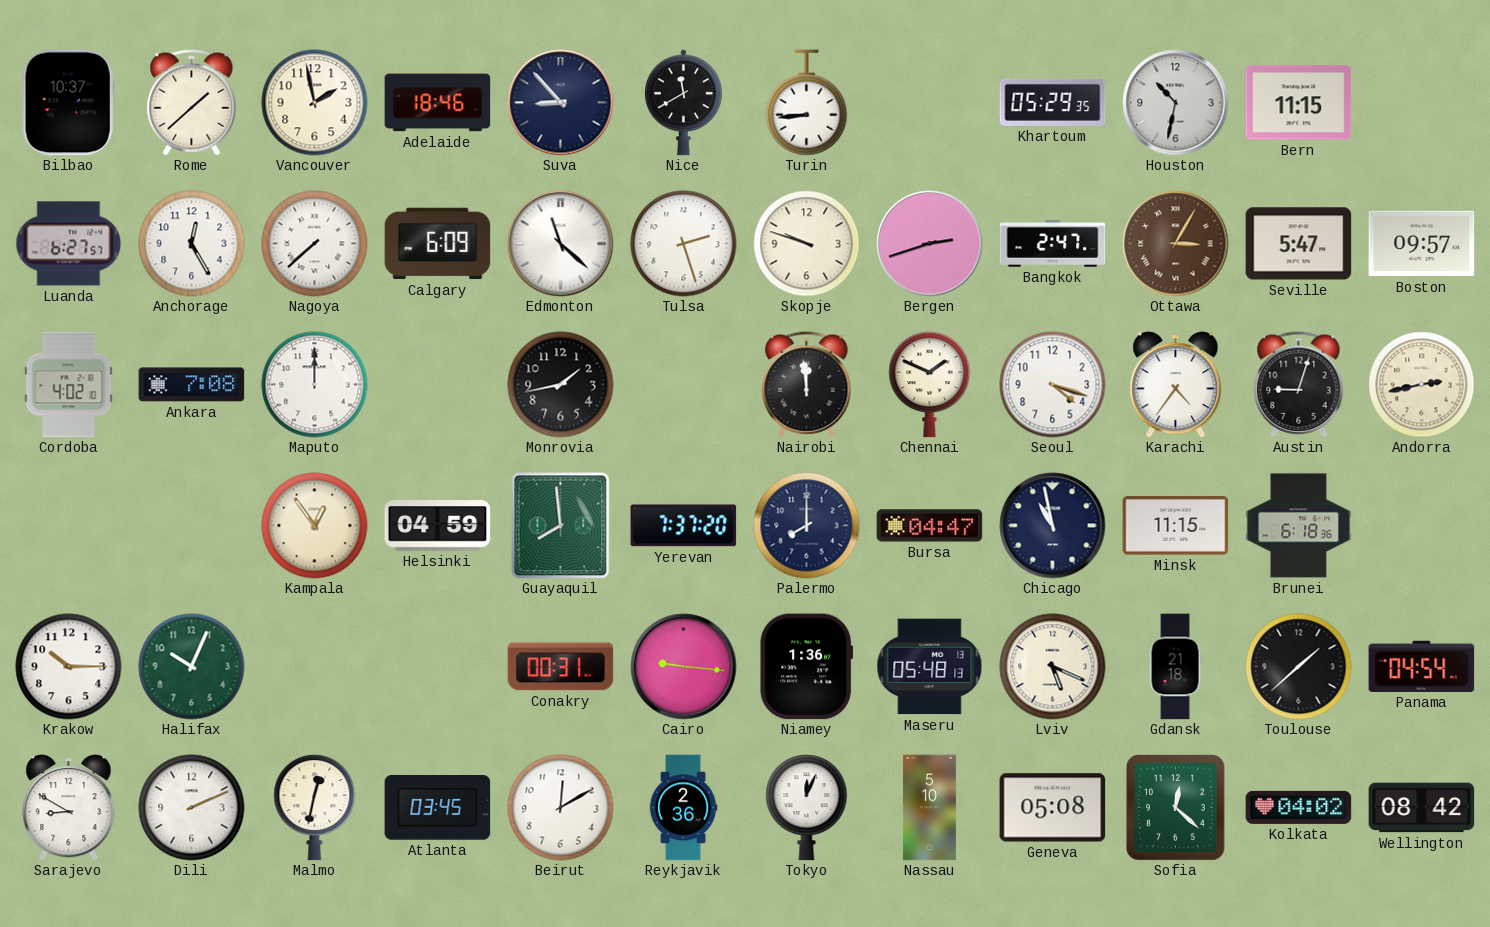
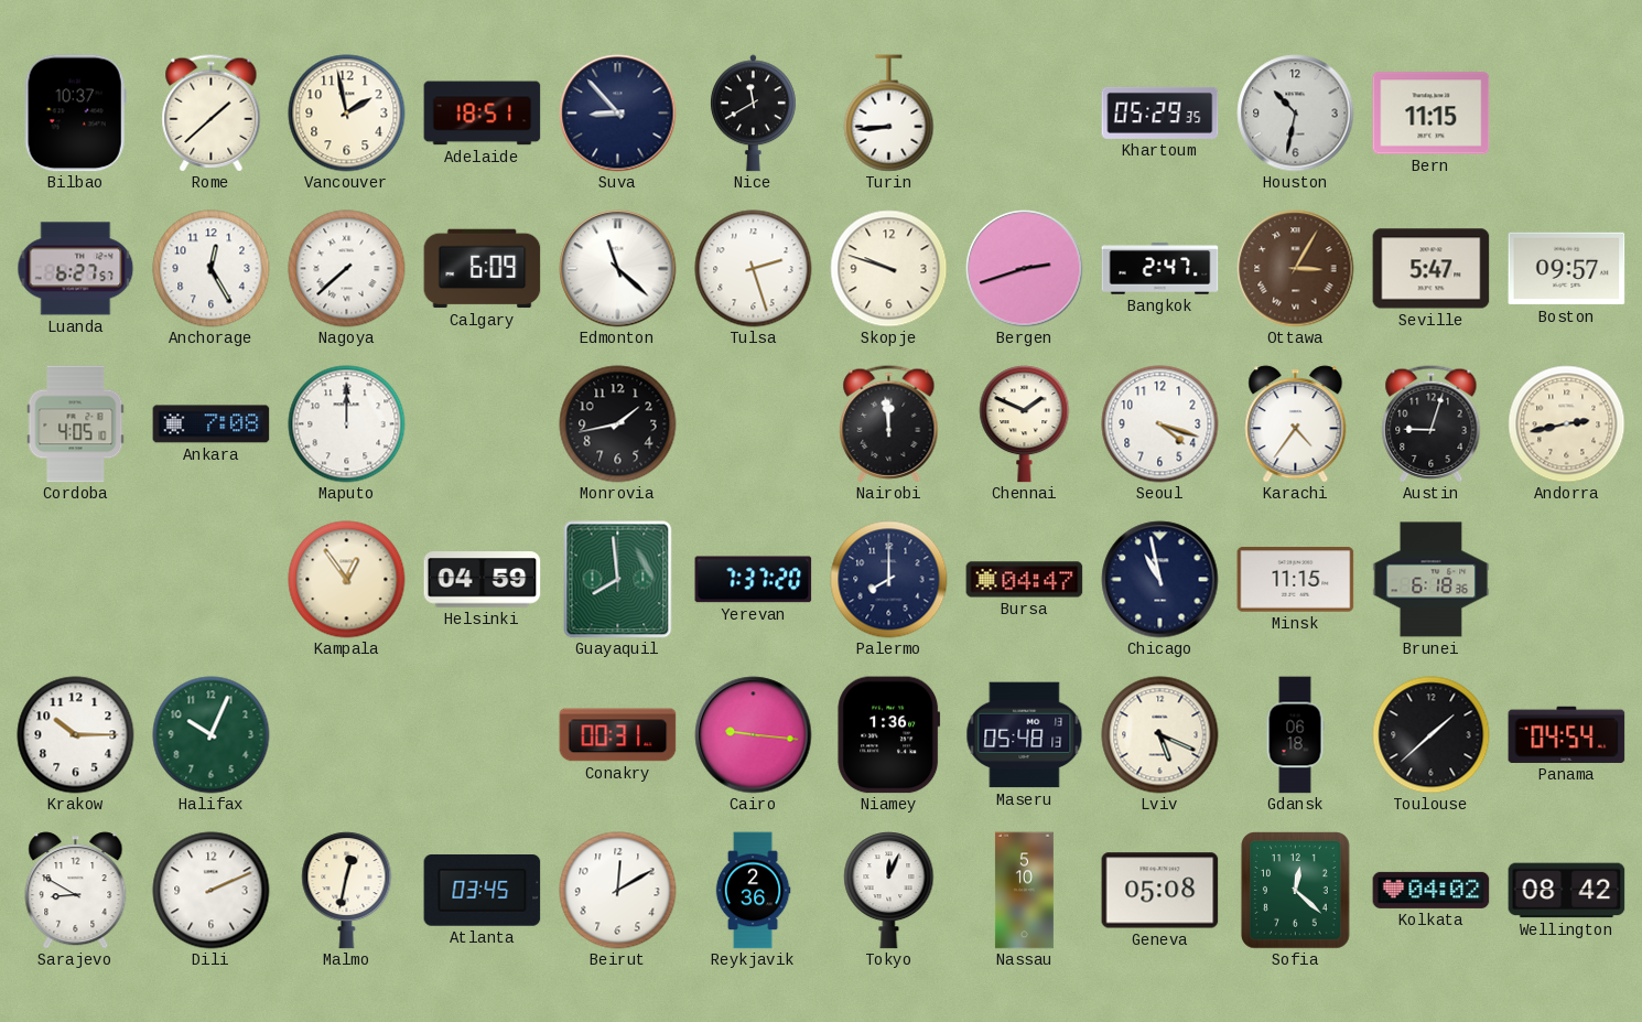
Adelaide: 18:46 -> 18:51 (483, 114)
Cordoba: 4:02 -> 4:05 (76, 424)
Gdansk: 21:18 -> 06:18 (1295, 735)
